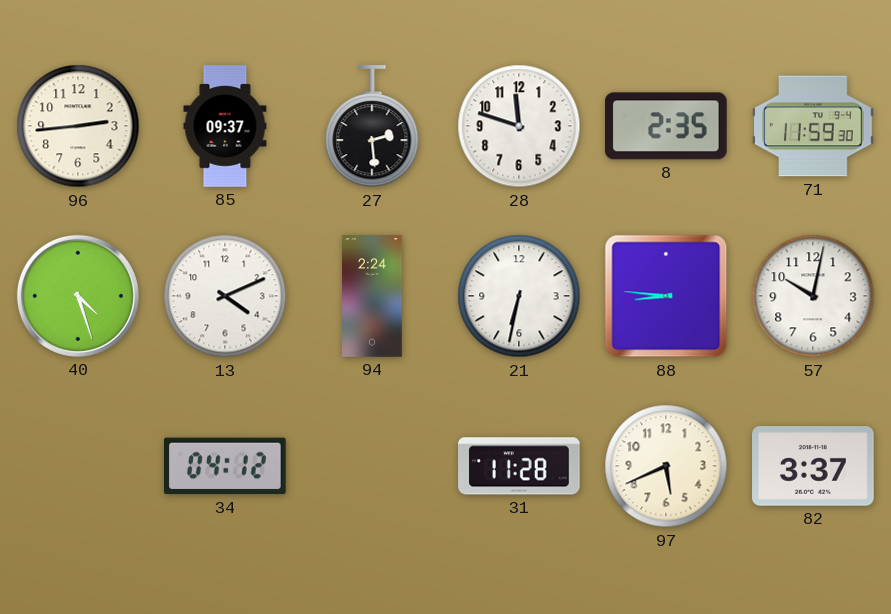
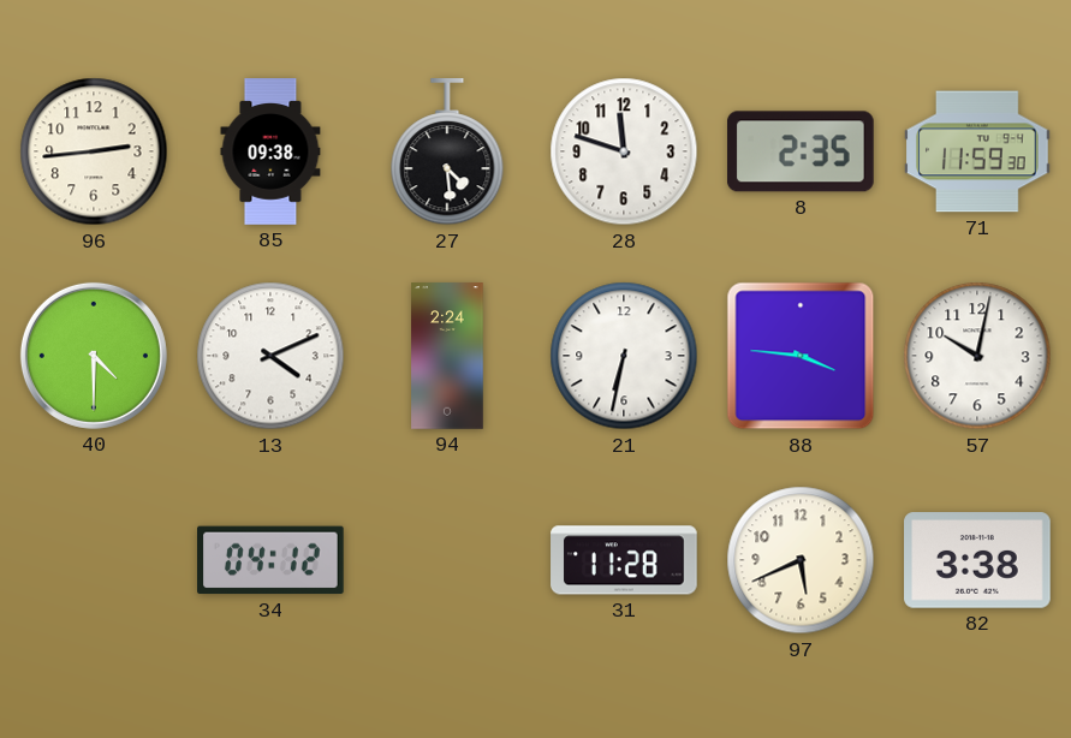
85: 09:37 -> 09:38 (270, 151)
27: 2:29 -> 4:29 (447, 153)
40: 4:27 -> 4:30 (94, 356)
88: 8:46 -> 3:46 (801, 356)
82: 3:37 -> 3:38 (977, 560)
